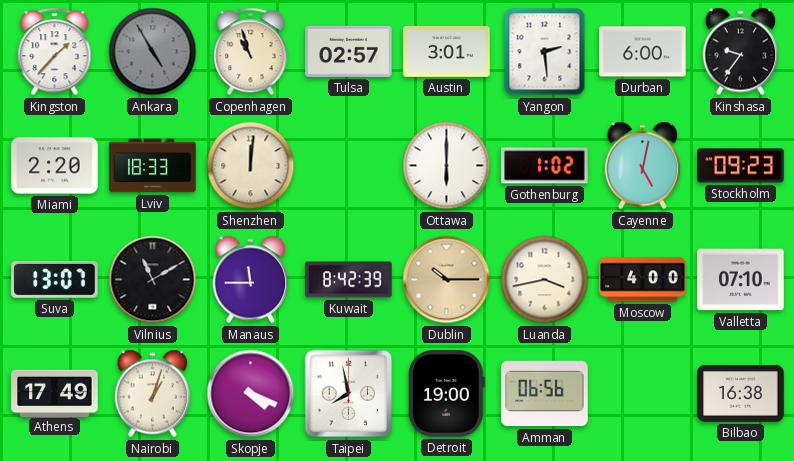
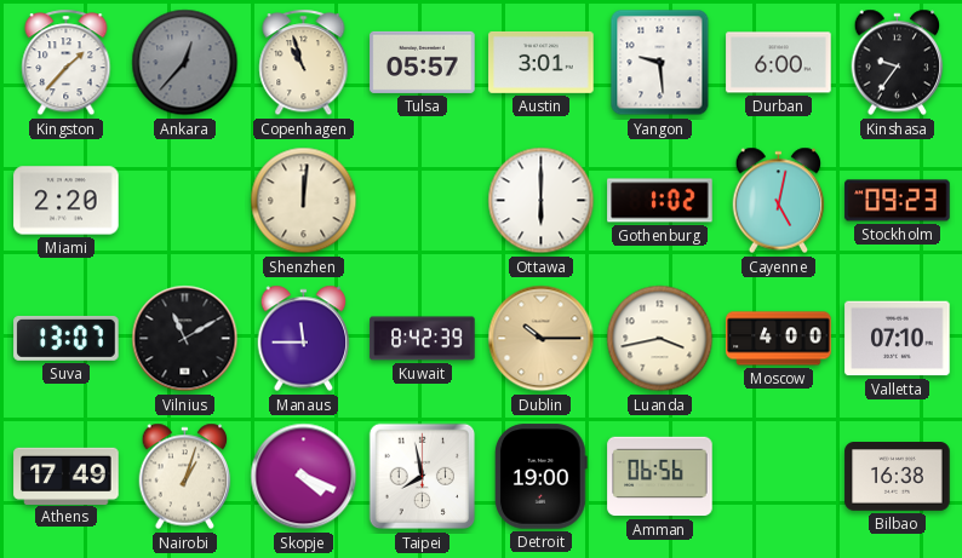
Ankara: 4:55 -> 12:37 (185, 63)
Tulsa: 02:57 -> 05:57 (423, 62)
Yangon: 2:29 -> 9:29 (660, 63)
Lviv: 18:33 -> none (153, 166)
